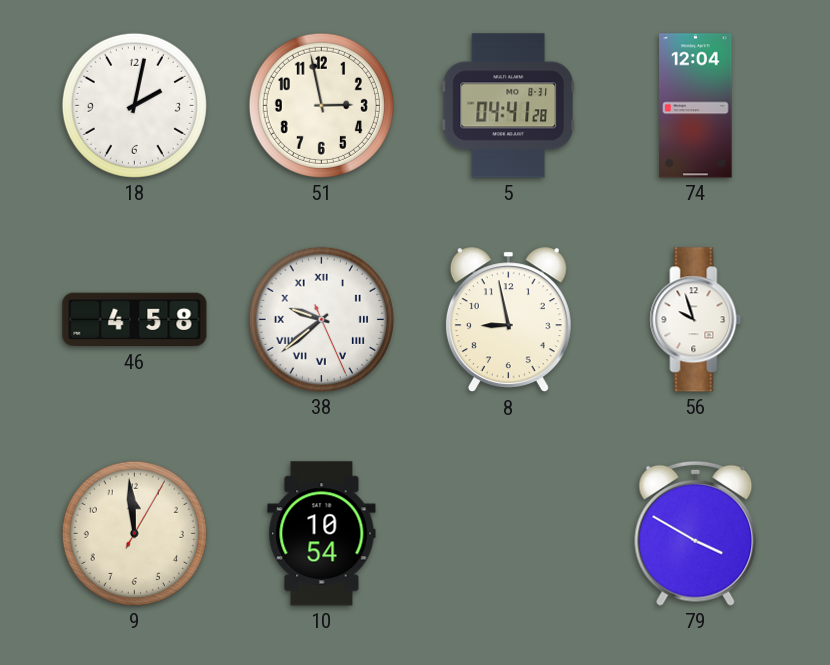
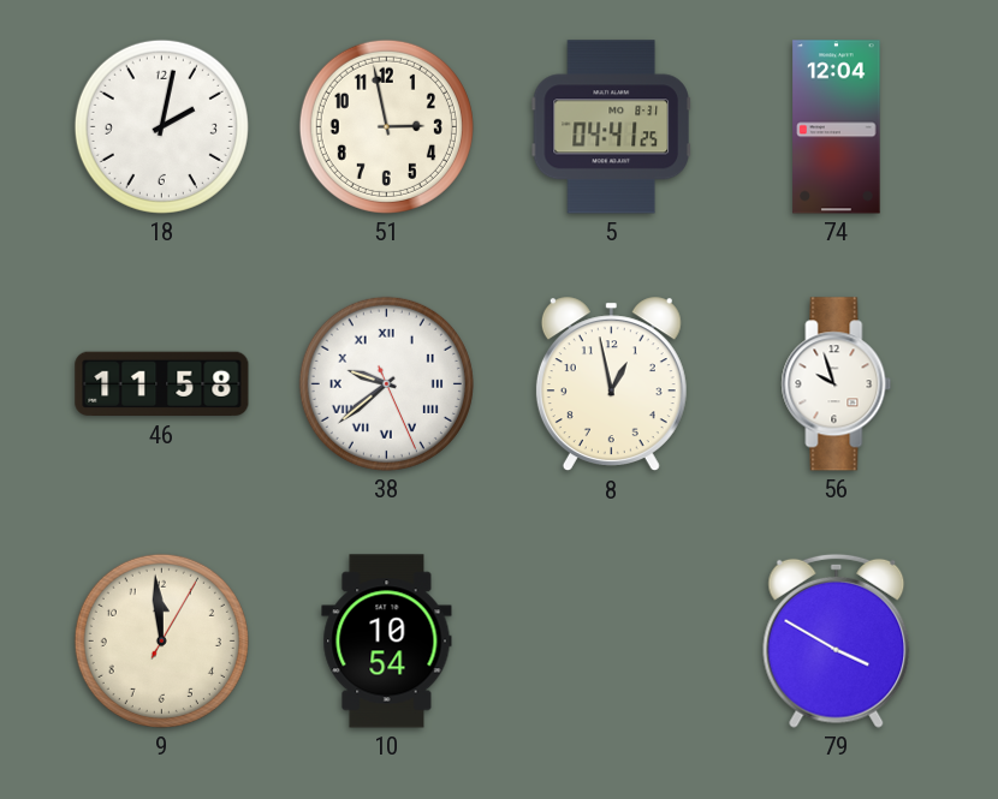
5: 04:41:28 -> 04:41:25 (611, 127)
46: 4:58 -> 11:58 (162, 384)
8: 8:58 -> 12:58 (611, 384)
